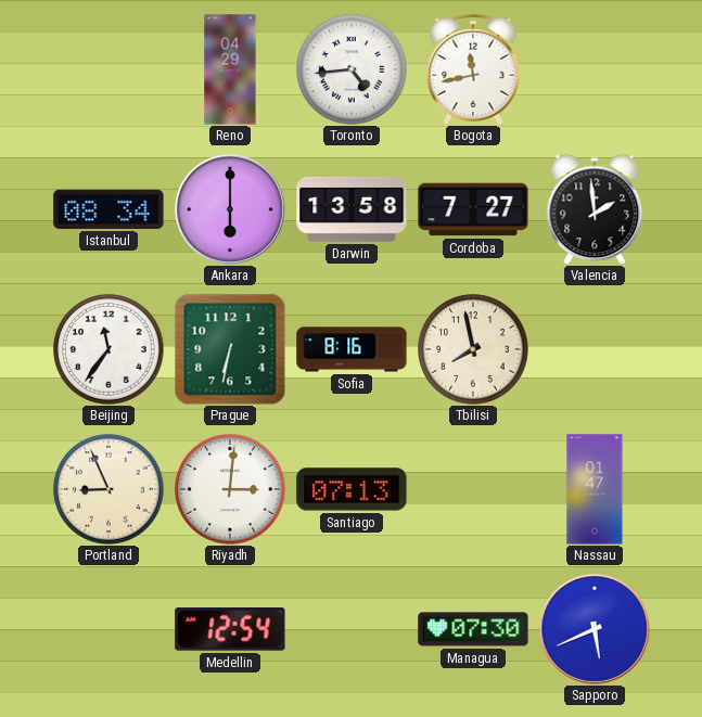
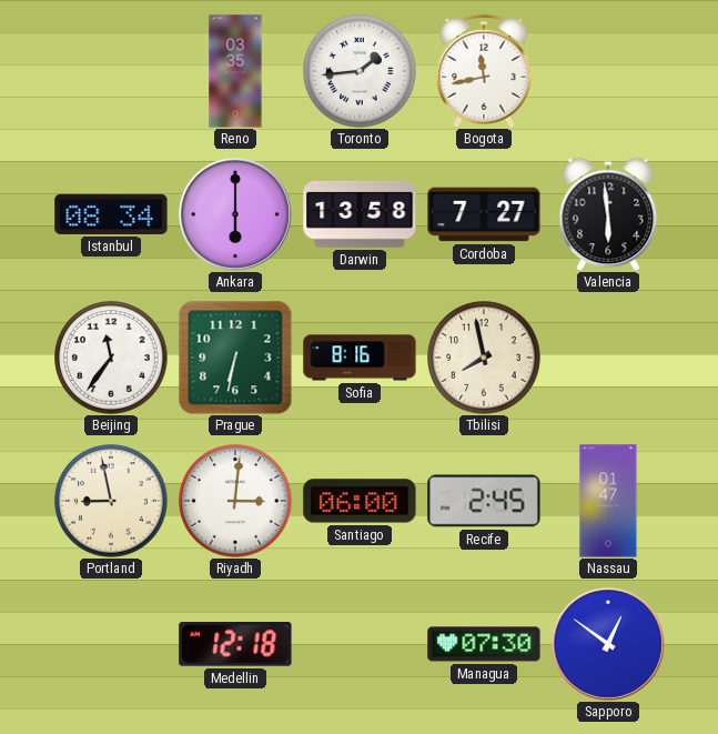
Reno: 04:29 -> 03:35 (235, 71)
Toronto: 4:44 -> 1:44 (360, 71)
Valencia: 1:59 -> 5:59 (608, 214)
Portland: 8:56 -> 8:58 (111, 501)
Santiago: 07:13 -> 06:00 (360, 501)
Recife: none -> 2:45 (484, 501)
Medellin: 12:54 -> 12:18 (235, 645)
Sapporo: 5:41 -> 12:51 (608, 644)
